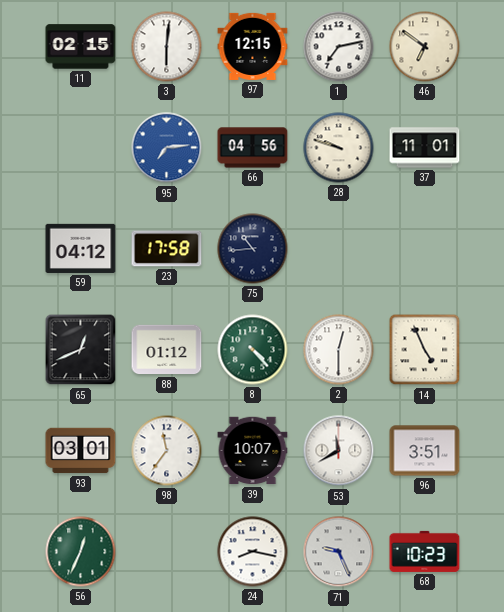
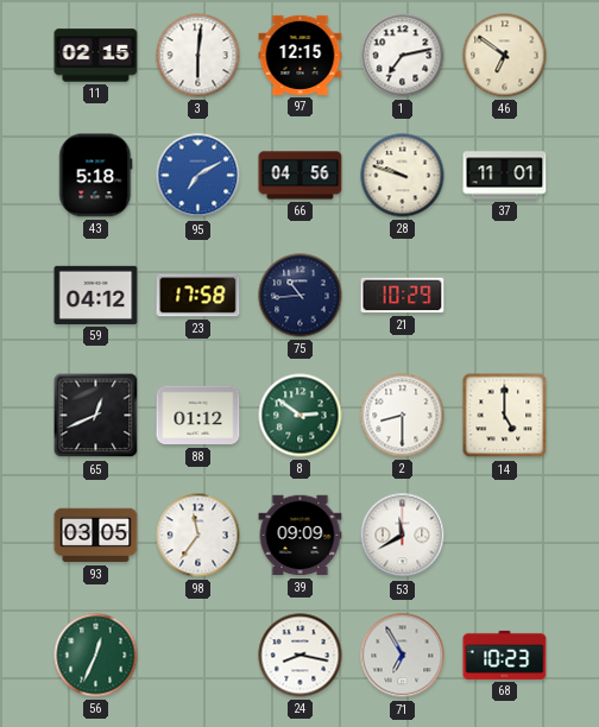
43: none -> 5:18 (96, 176)
95: 7:14 -> 7:10 (198, 176)
21: none -> 10:29 (403, 296)
8: 4:23 -> 2:51 (301, 416)
2: 12:30 -> 8:30 (403, 416)
14: 4:56 -> 5:00 (505, 416)
93: 03:01 -> 03:05 (96, 536)
39: 10:07 -> 09:09 (301, 536)
96: 3:51 -> none (425, 451)
71: 9:26 -> 6:55 (403, 656)
